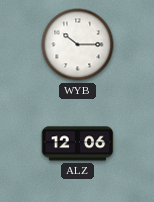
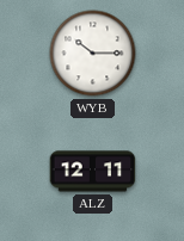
ALZ: 12:06 -> 12:11 (93, 172)
